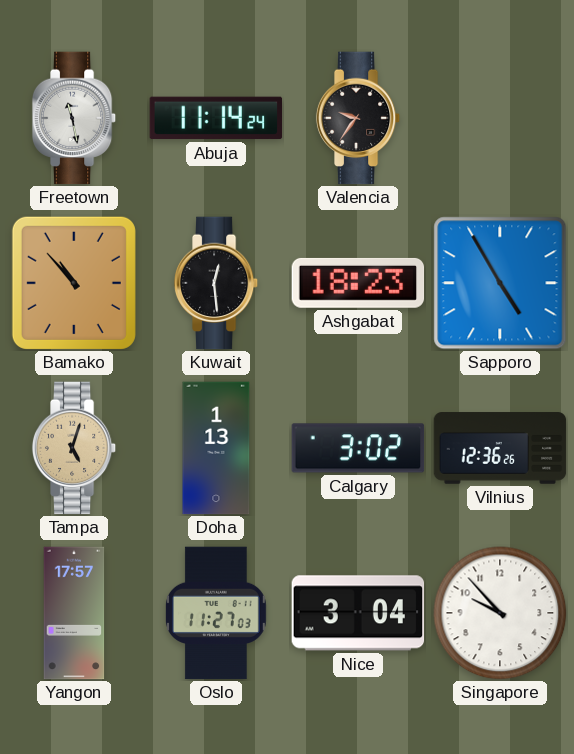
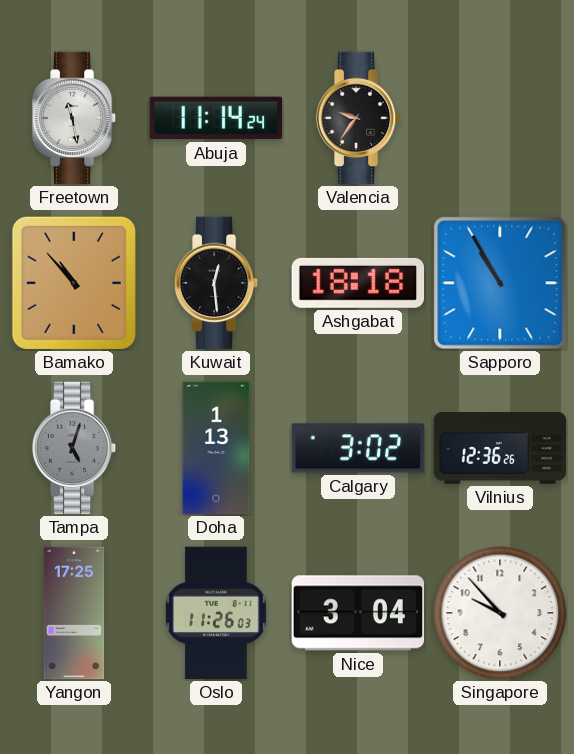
Ashgabat: 18:23 -> 18:18 (358, 283)
Sapporo: 4:55 -> 10:55 (500, 283)
Tampa dial: champagne -> grey (74, 448)
Yangon: 17:57 -> 17:25 (74, 613)
Oslo: 11:27 -> 11:26 (216, 613)
